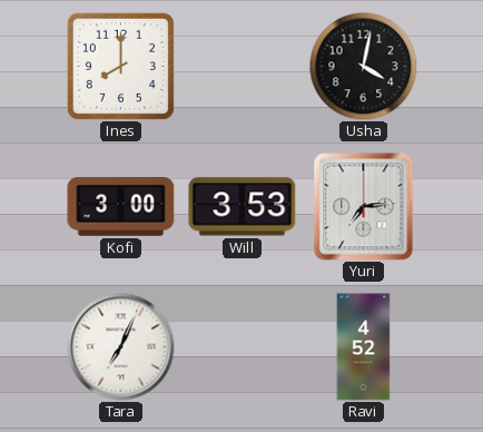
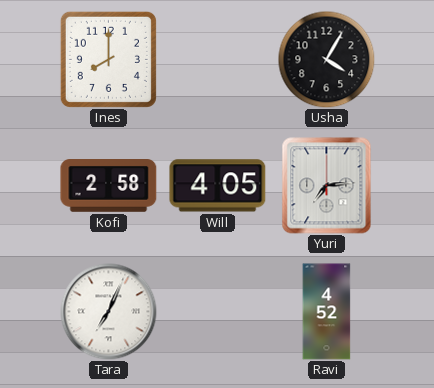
Usha: 4:02 -> 4:05 (326, 59)
Kofi: 3:00 -> 2:58 (109, 186)
Will: 3:53 -> 4:05 (218, 186)
